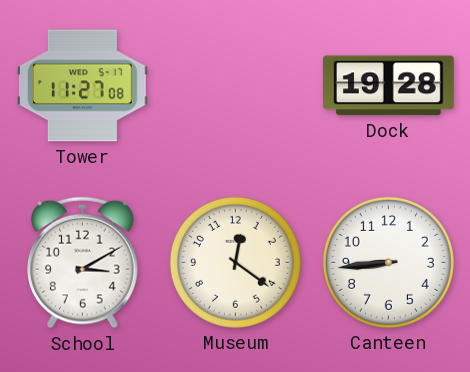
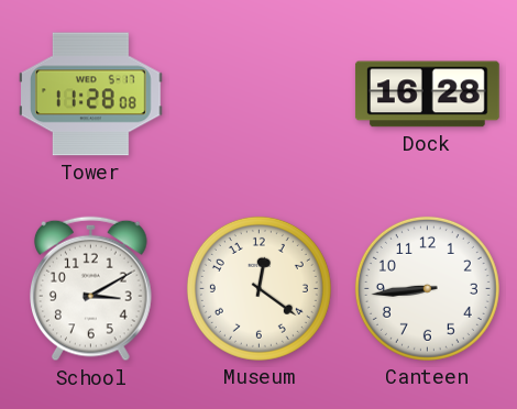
Tower: 11:27 -> 11:28 (91, 95)
Dock: 19:28 -> 16:28 (428, 95)
